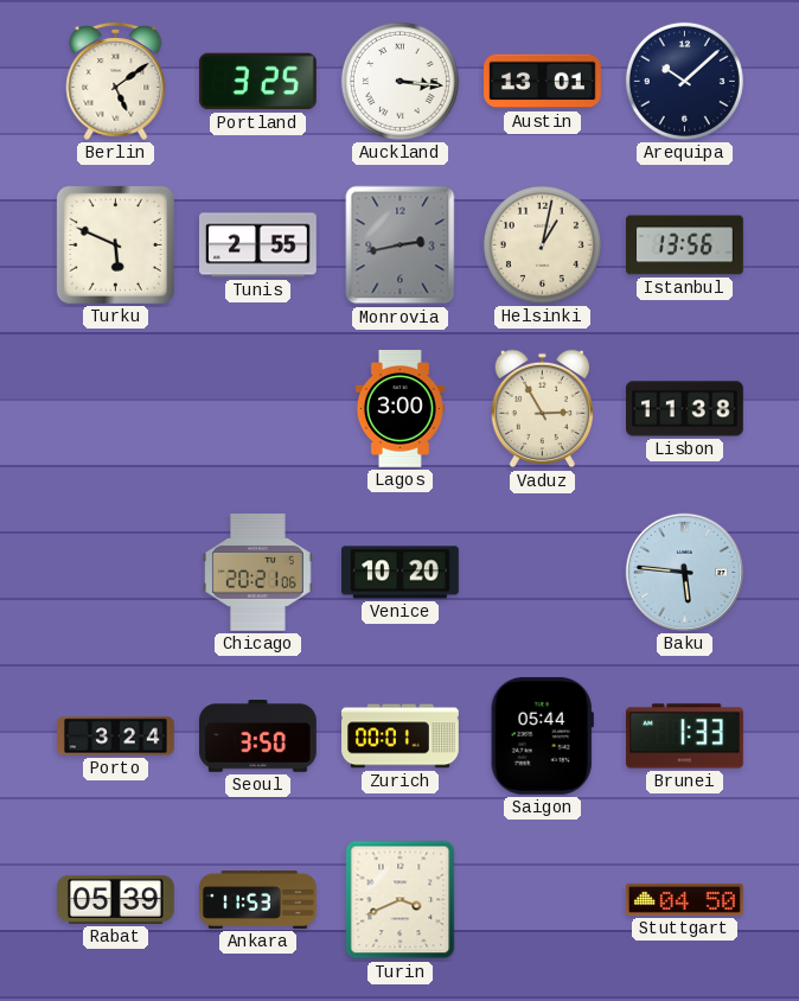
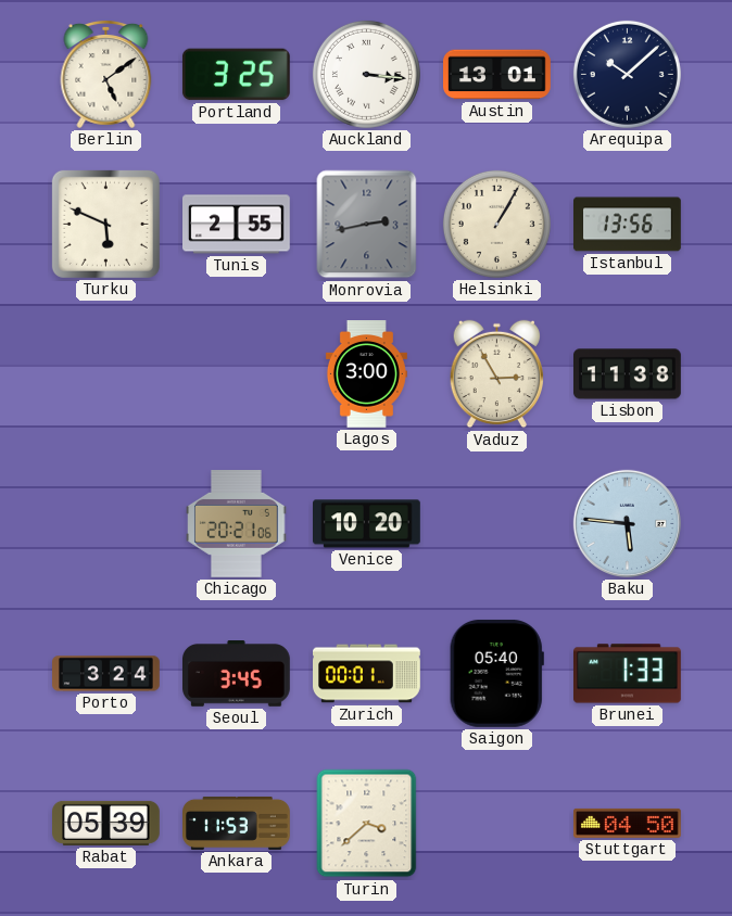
Helsinki: 1:02 -> 1:05 (496, 224)
Seoul: 3:50 -> 3:45 (237, 674)
Saigon: 05:44 -> 05:40 (496, 673)
Turin: 3:41 -> 3:38 (367, 824)
